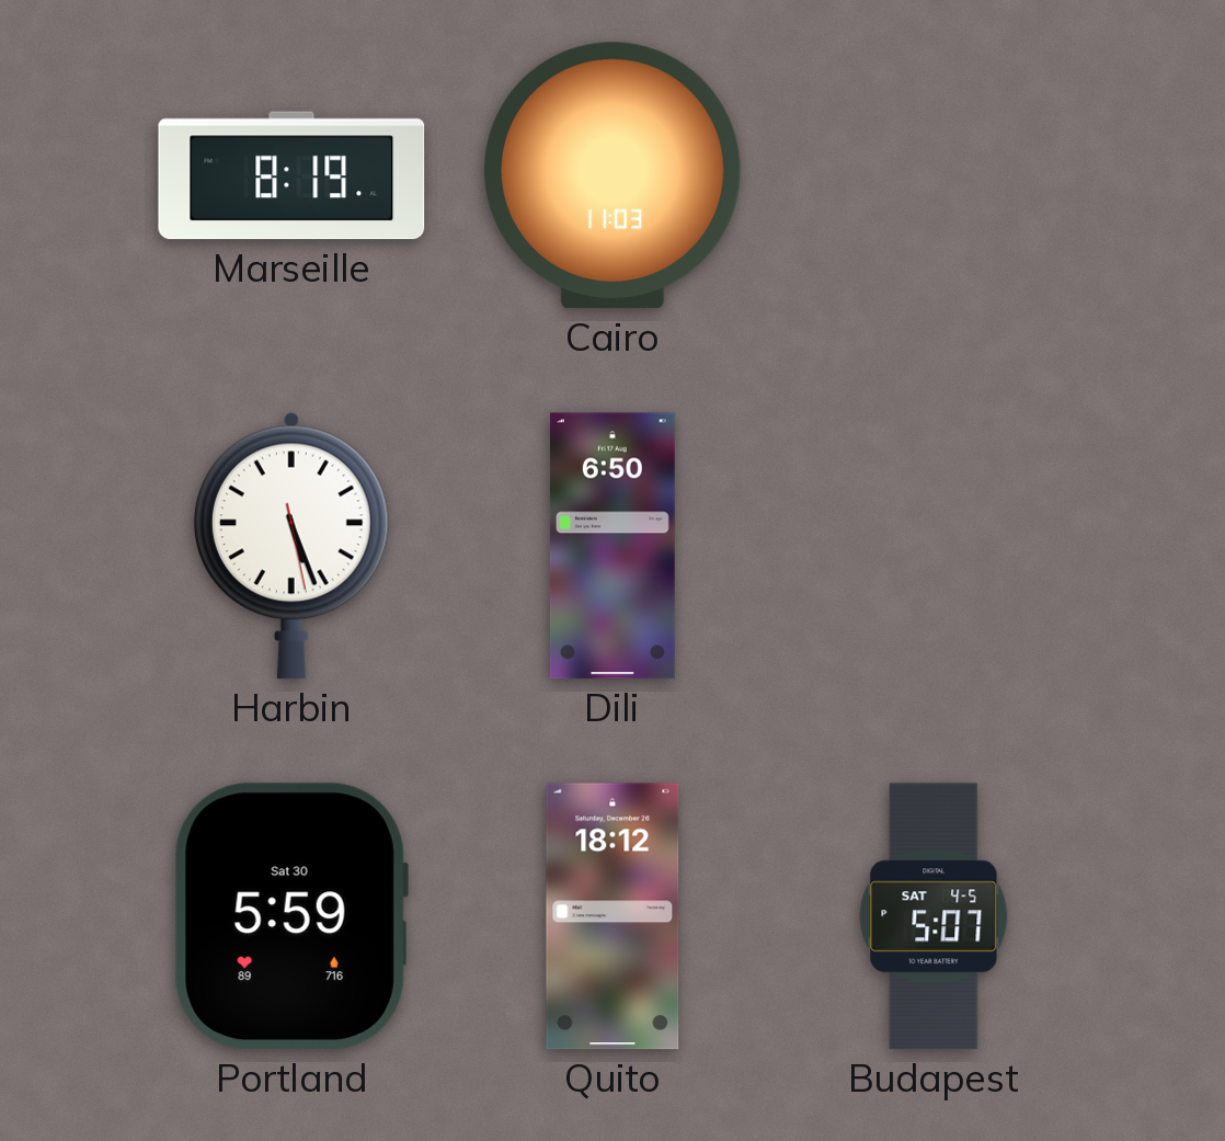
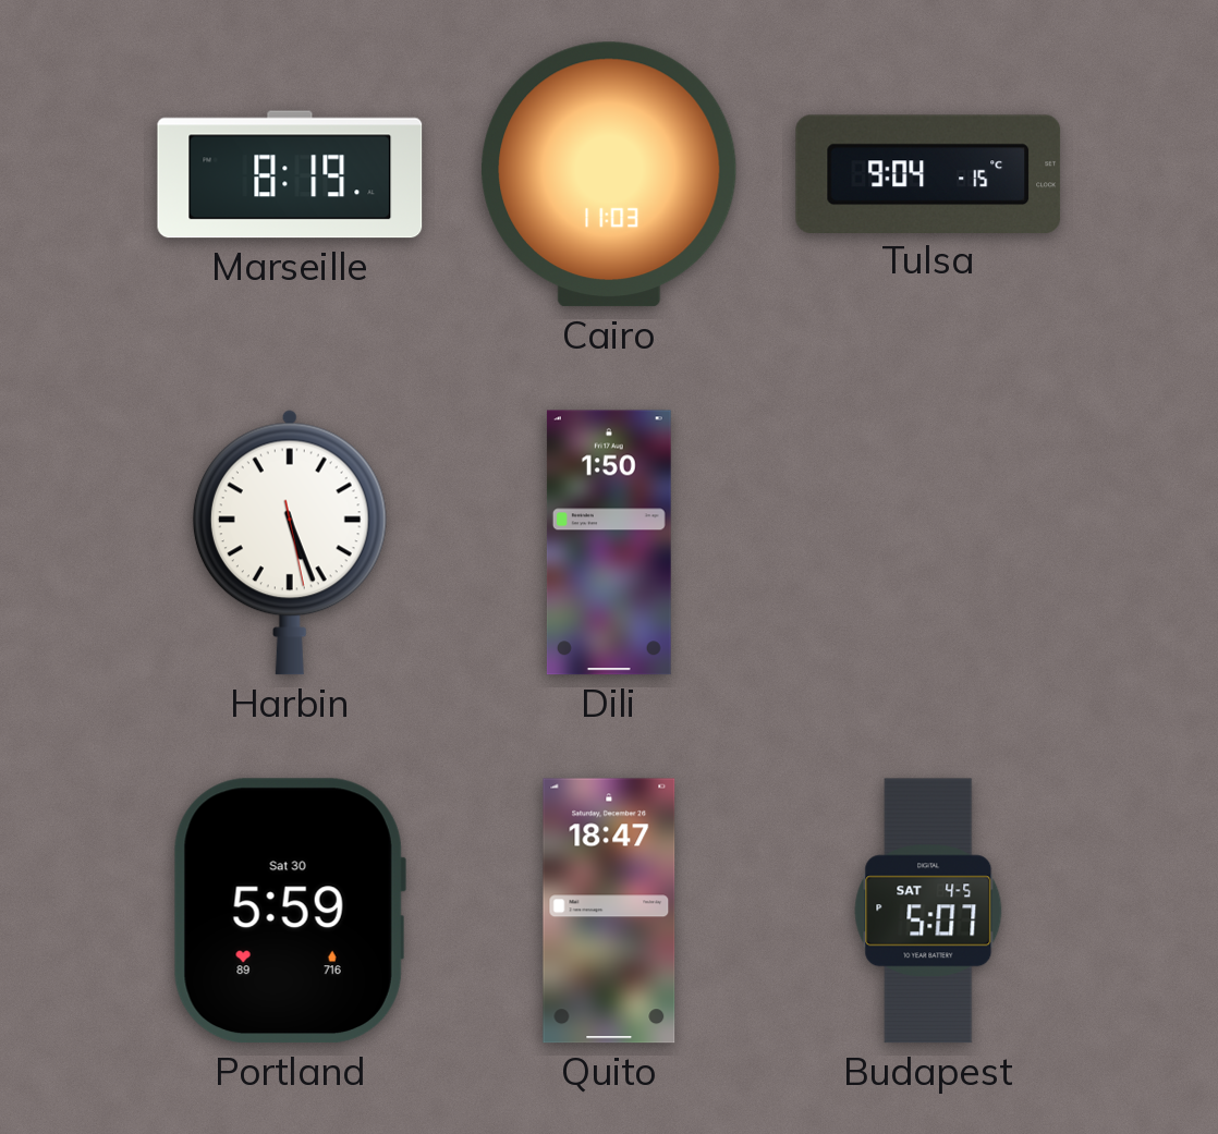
Tulsa: none -> 9:04 (928, 173)
Dili: 6:50 -> 1:50 (609, 542)
Quito: 18:12 -> 18:47 (609, 911)
